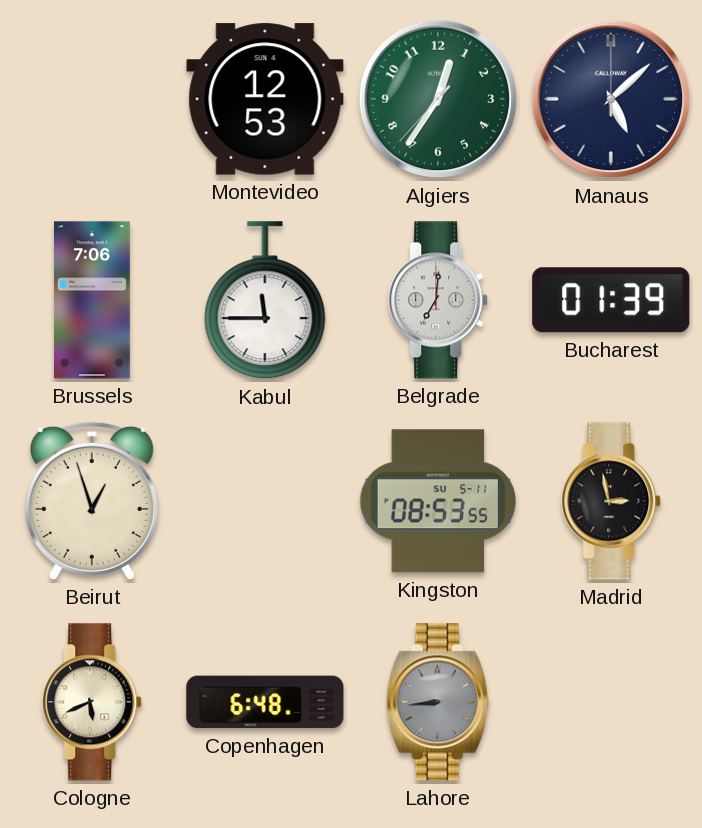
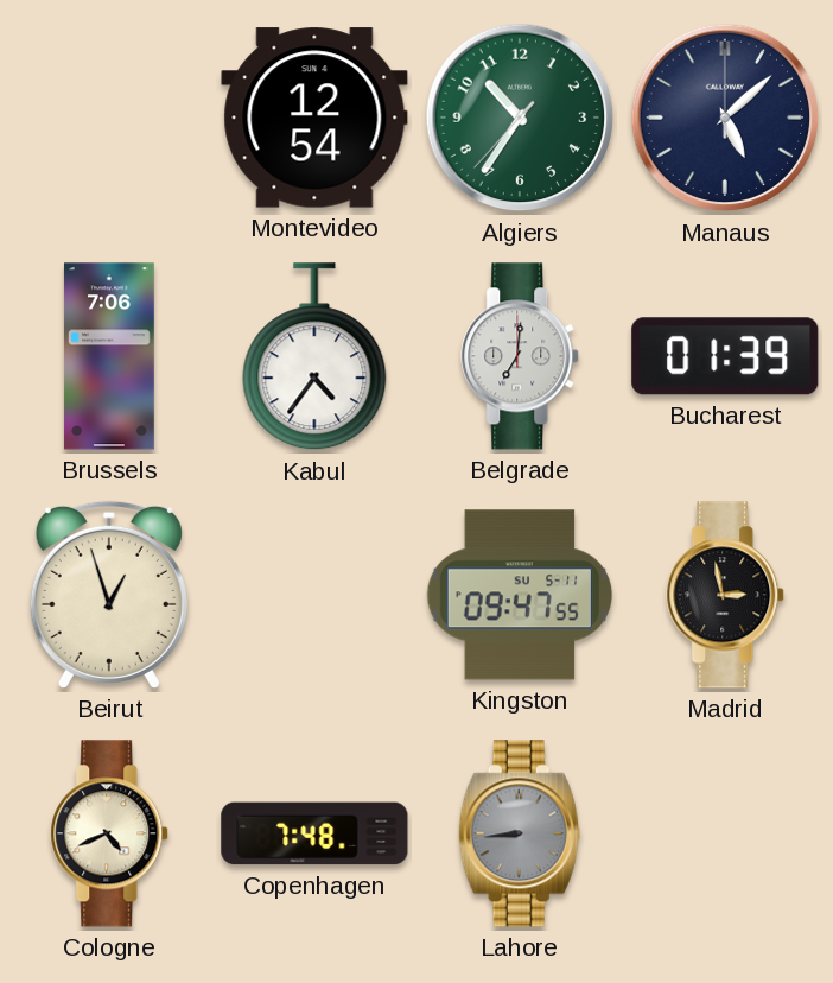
Montevideo: 12:53 -> 12:54 (314, 118)
Algiers: 12:35 -> 10:35 (520, 118)
Kabul: 11:45 -> 4:36 (314, 357)
Kingston: 08:53 -> 09:47 (520, 595)
Cologne: 5:41 -> 4:41 (110, 833)
Copenhagen: 6:48 -> 7:48 (314, 833)
